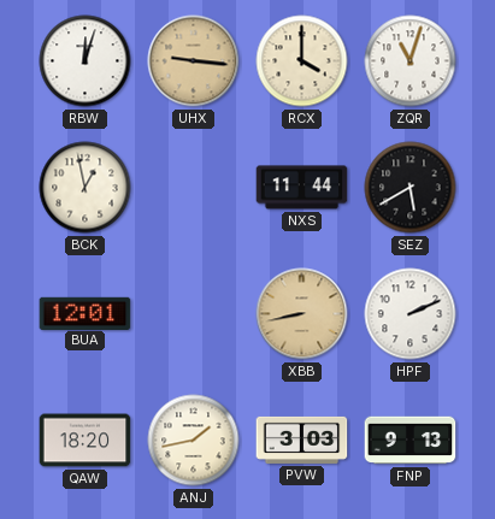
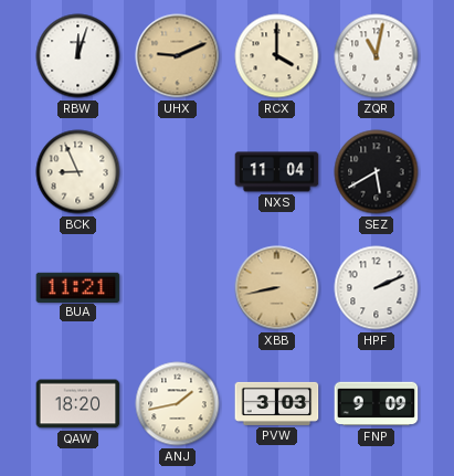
UHX: 9:16 -> 9:11 (178, 56)
ZQR: 11:03 -> 11:02 (377, 56)
BCK: 12:58 -> 8:56 (78, 172)
NXS: 11:44 -> 11:04 (277, 172)
BUA: 12:01 -> 11:21 (78, 287)
FNP: 9:13 -> 9:09 (377, 404)
